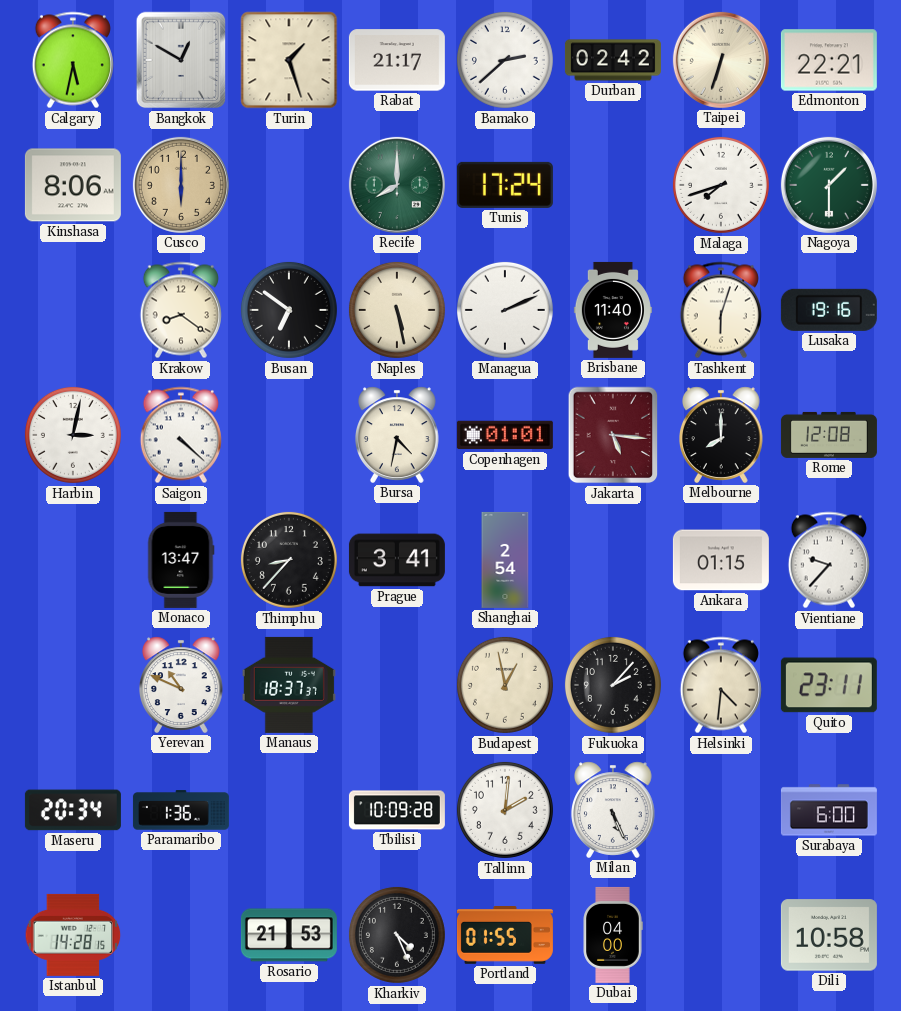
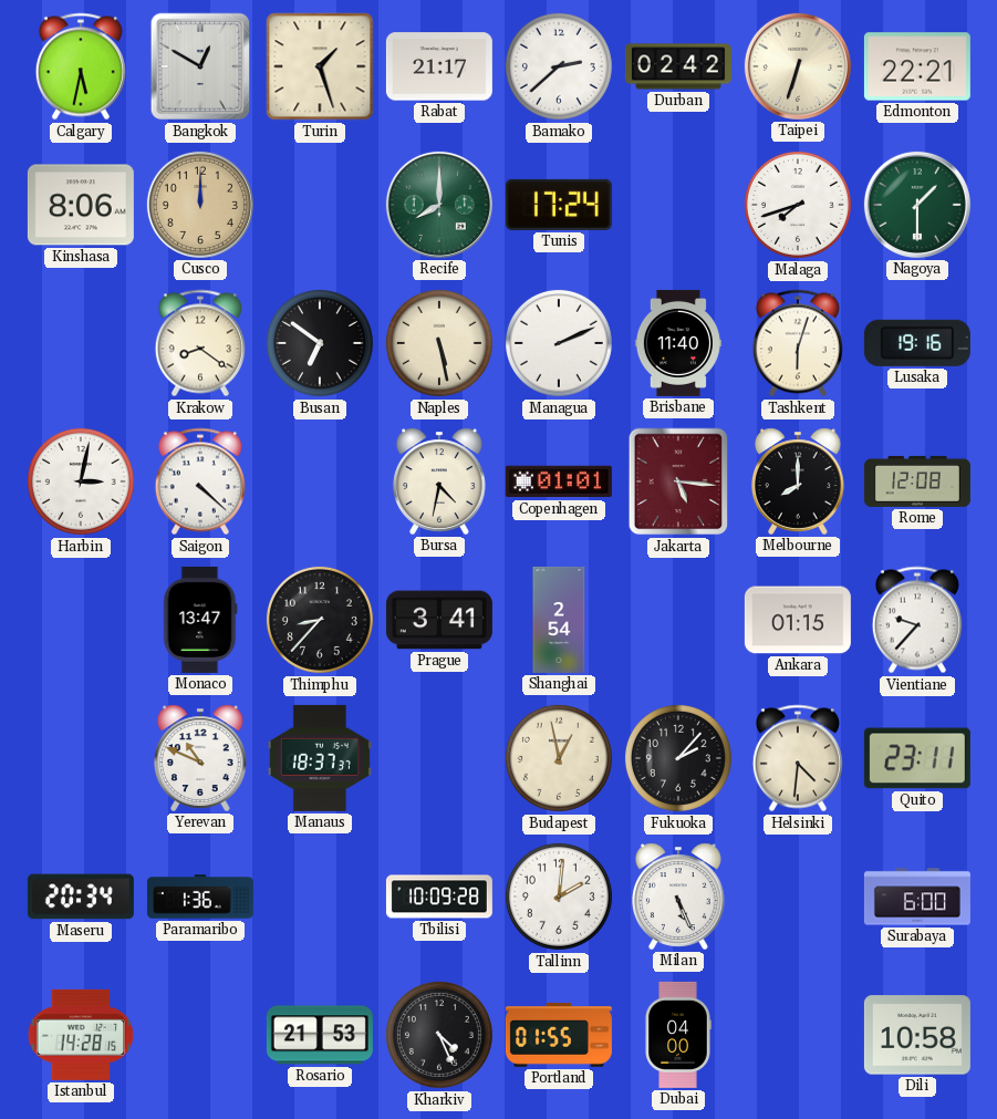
Cusco: 6:00 -> 12:00 (200, 205)
